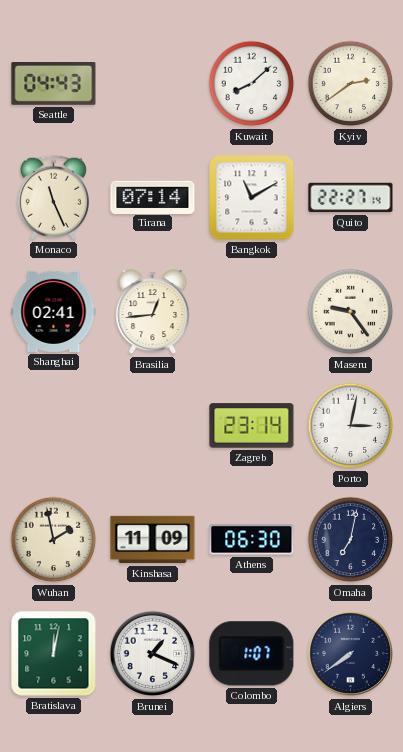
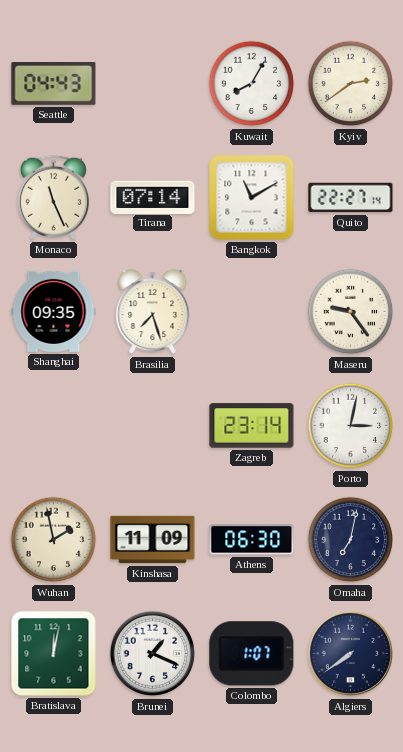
Kuwait: 8:08 -> 8:05 (252, 84)
Shanghai: 02:41 -> 09:35 (54, 311)
Brasilia: 12:44 -> 7:27 (153, 313)
